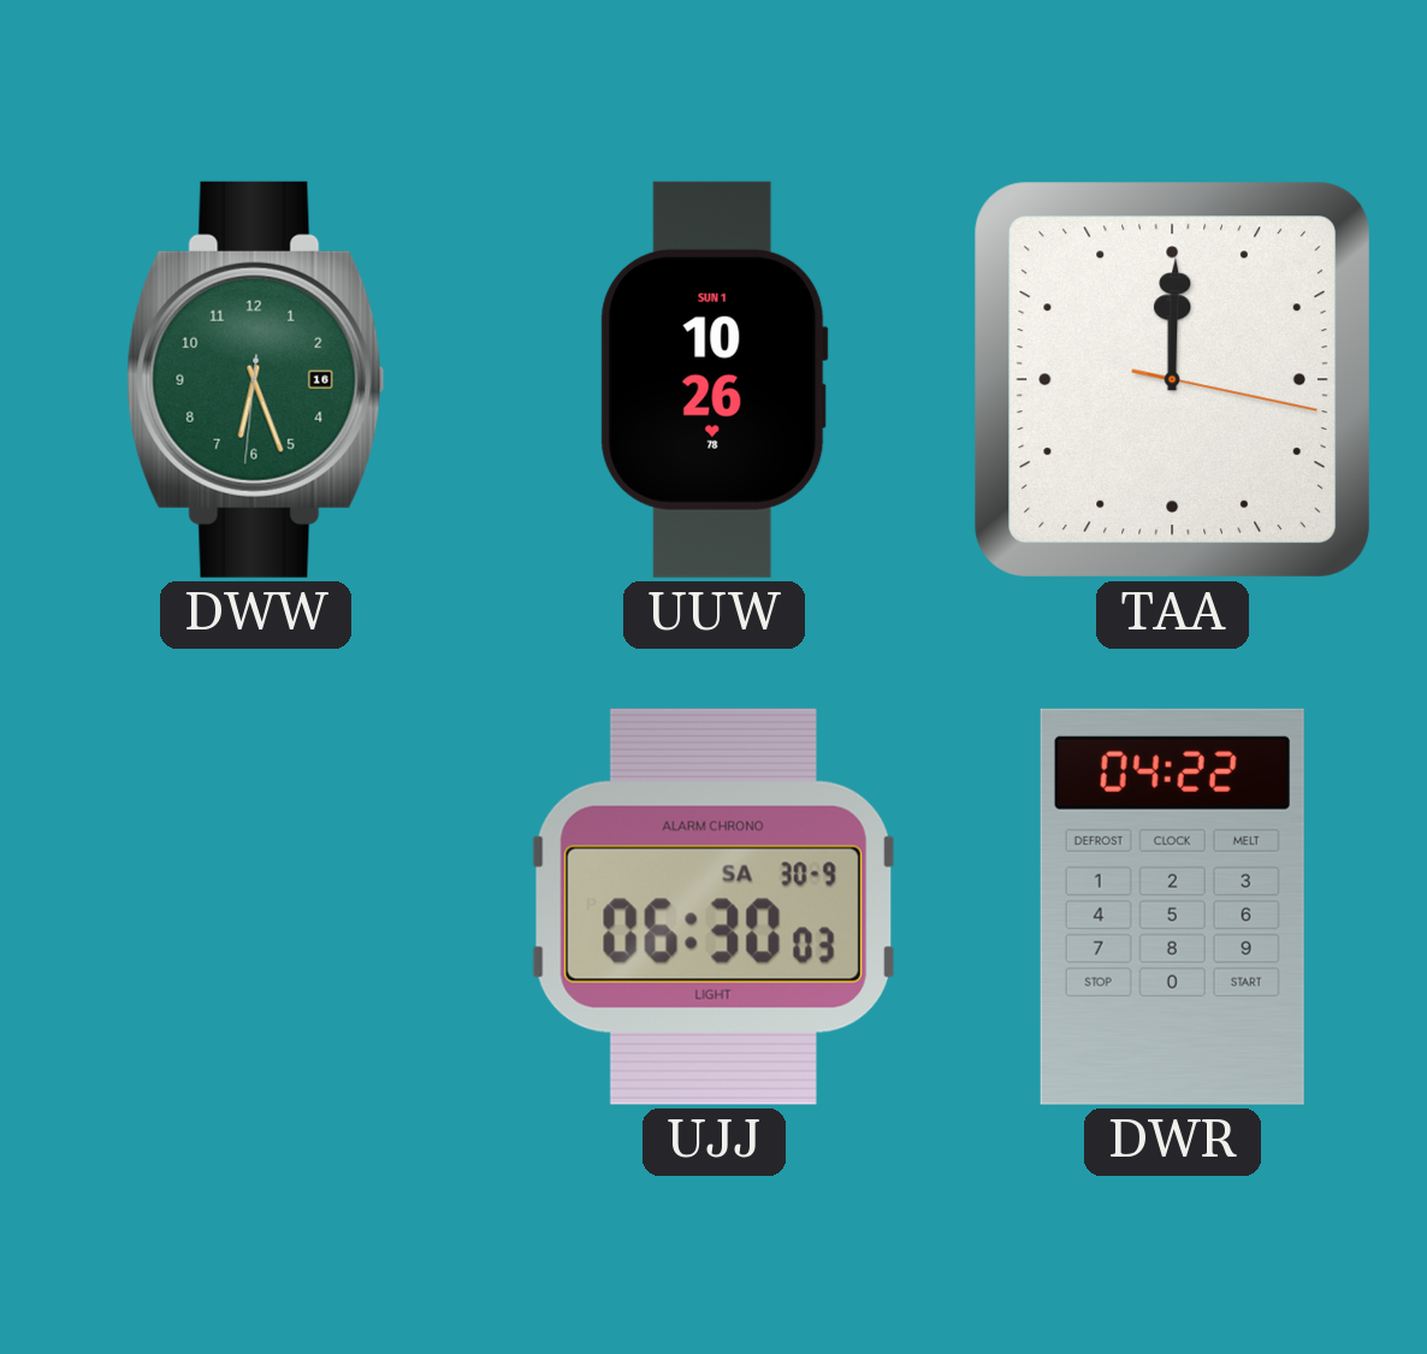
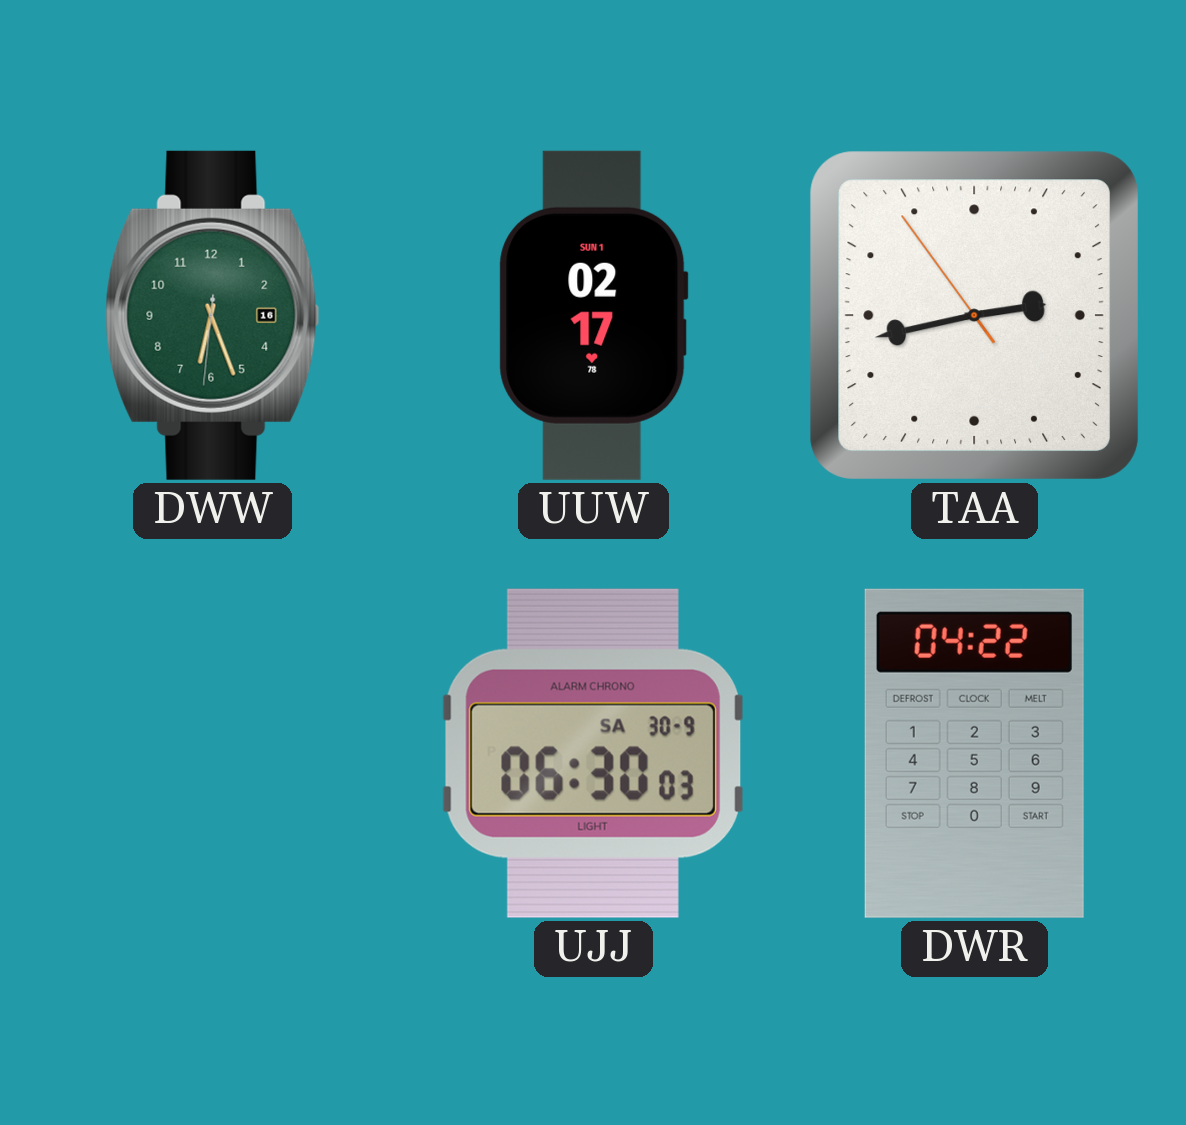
UUW: 10:26 -> 02:17 (593, 315)
TAA: 12:00 -> 2:42 (974, 315)
